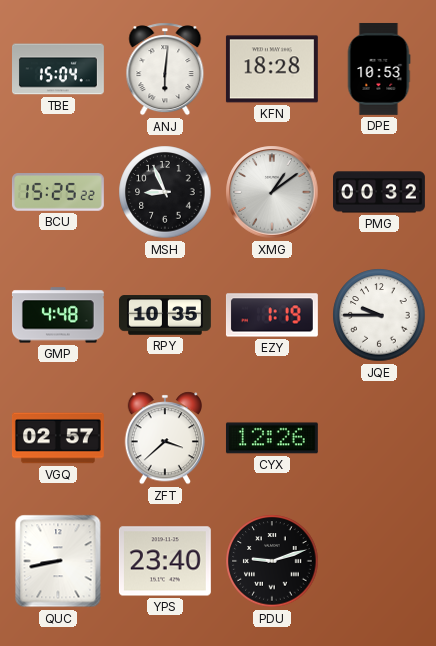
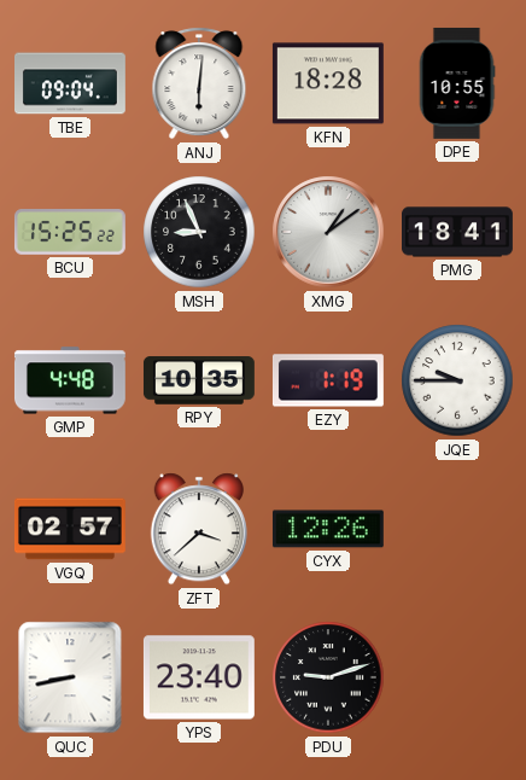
TBE: 15:04 -> 09:04 (71, 83)
DPE: 10:53 -> 10:55 (457, 83)
PMG: 00:32 -> 18:41 (458, 232)
